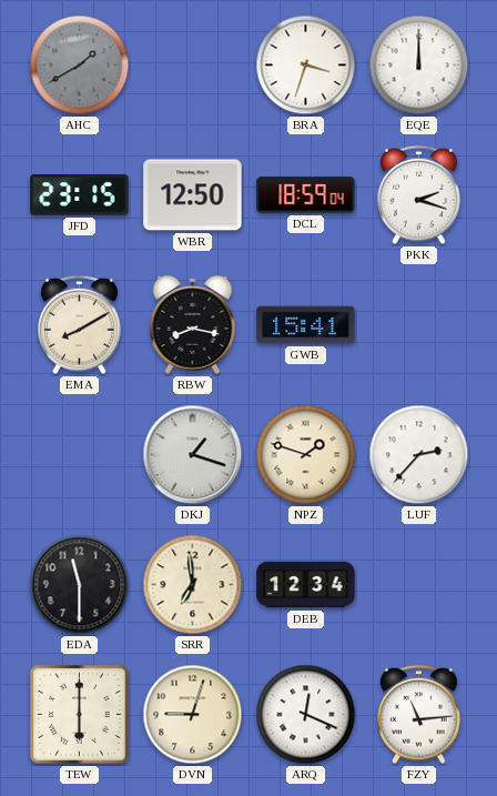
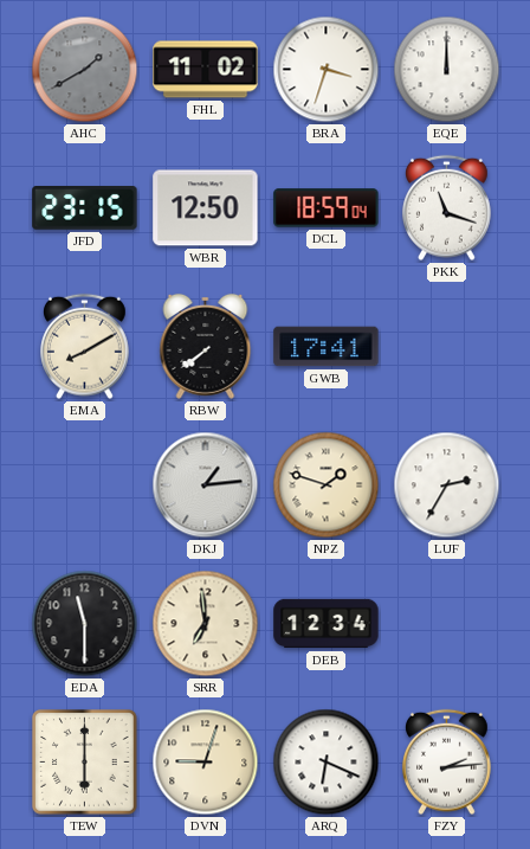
FHL: none -> 11:02 (206, 70)
PKK: 2:18 -> 11:18 (447, 208)
RBW: 8:17 -> 7:39 (206, 346)
GWB: 15:41 -> 17:41 (327, 347)
DKJ: 1:18 -> 1:14 (206, 485)
LUF: 2:37 -> 2:35 (447, 485)
ARQ: 12:19 -> 6:19 (327, 763)
FZY: 11:14 -> 2:14 (447, 763)
